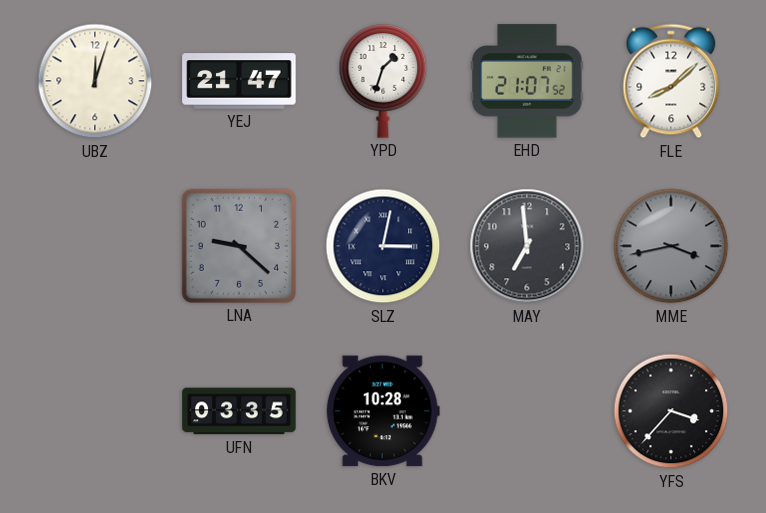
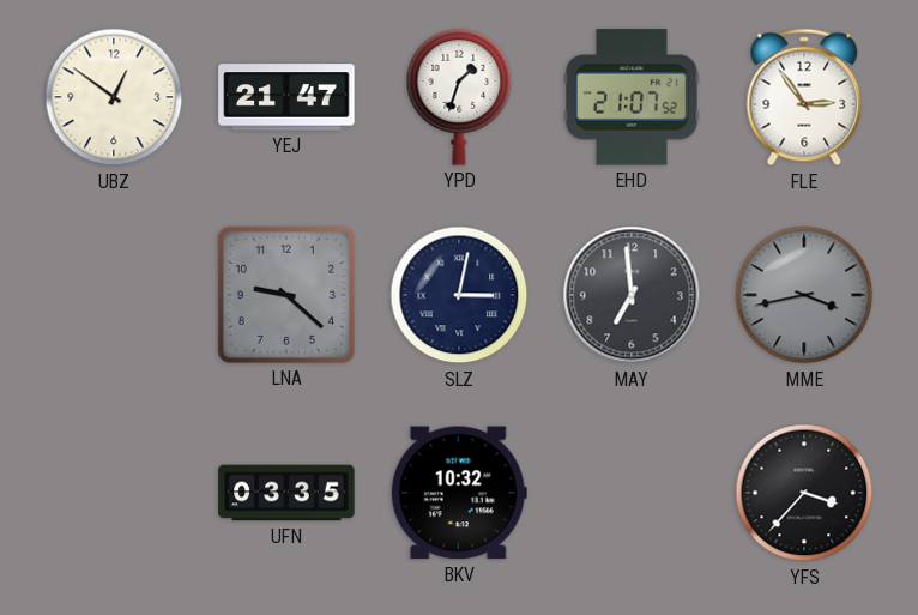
UBZ: 12:03 -> 12:51 (114, 97)
FLE: 8:08 -> 2:54 (804, 97)
BKV: 10:28 -> 10:32 (459, 493)
